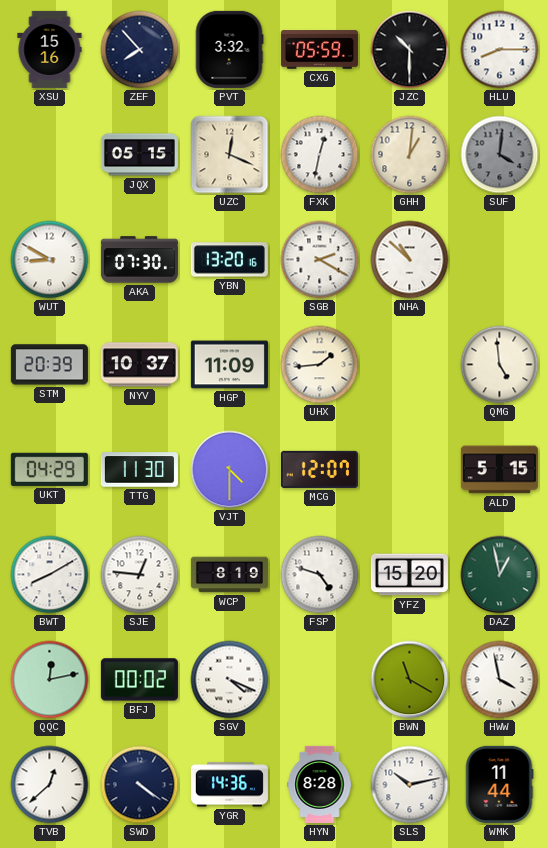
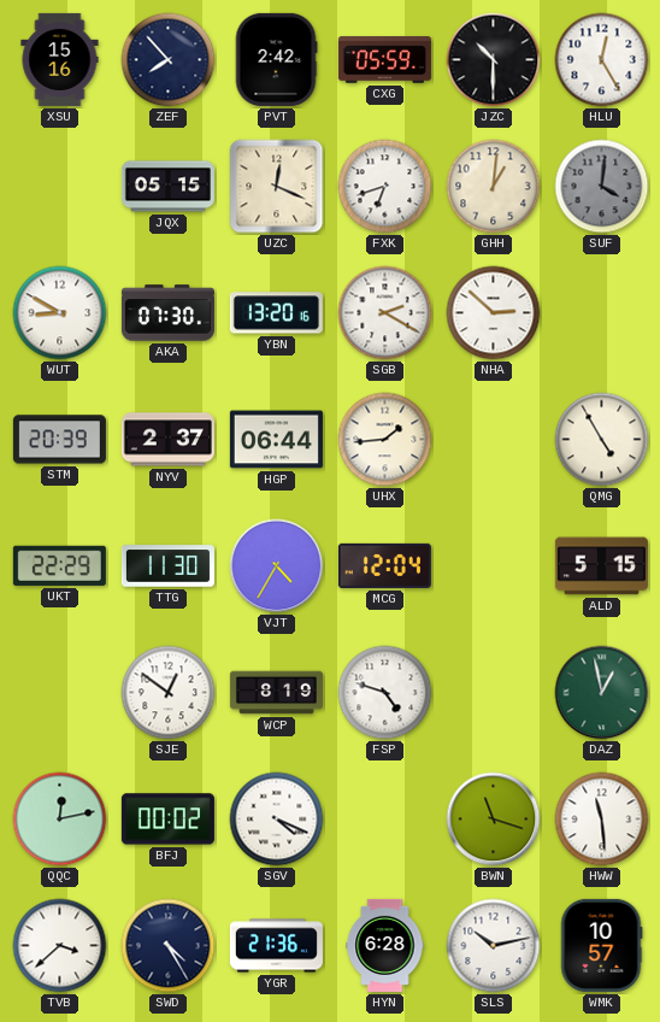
PVT: 3:32 -> 2:42 (276, 59)
HLU: 8:15 -> 12:25 (602, 60)
FXK: 12:32 -> 6:42 (385, 187)
NHA: 10:52 -> 2:52 (494, 313)
NYV: 10:37 -> 2:37 (167, 440)
HGP: 11:09 -> 06:44 (276, 440)
QMG: 4:59 -> 4:55 (602, 440)
UKT: 04:29 -> 22:29 (59, 565)
VJT: 4:30 -> 4:35 (277, 566)
MCG: 12:07 -> 12:04 (384, 565)
BWT: 8:10 -> none (50, 575)
SJE: 12:46 -> 12:51 (169, 693)
YFZ: 15:20 -> none (409, 575)
BWN: 11:20 -> 11:18 (494, 820)
HWW: 3:58 -> 11:29 (602, 820)
TVB: 12:38 -> 3:38 (60, 946)
SWD: 4:21 -> 4:25 (169, 946)
YGR: 14:36 -> 21:36 (276, 946)
HYN: 8:28 -> 6:28 (385, 945)
WMK: 11:44 -> 10:57 (601, 945)
